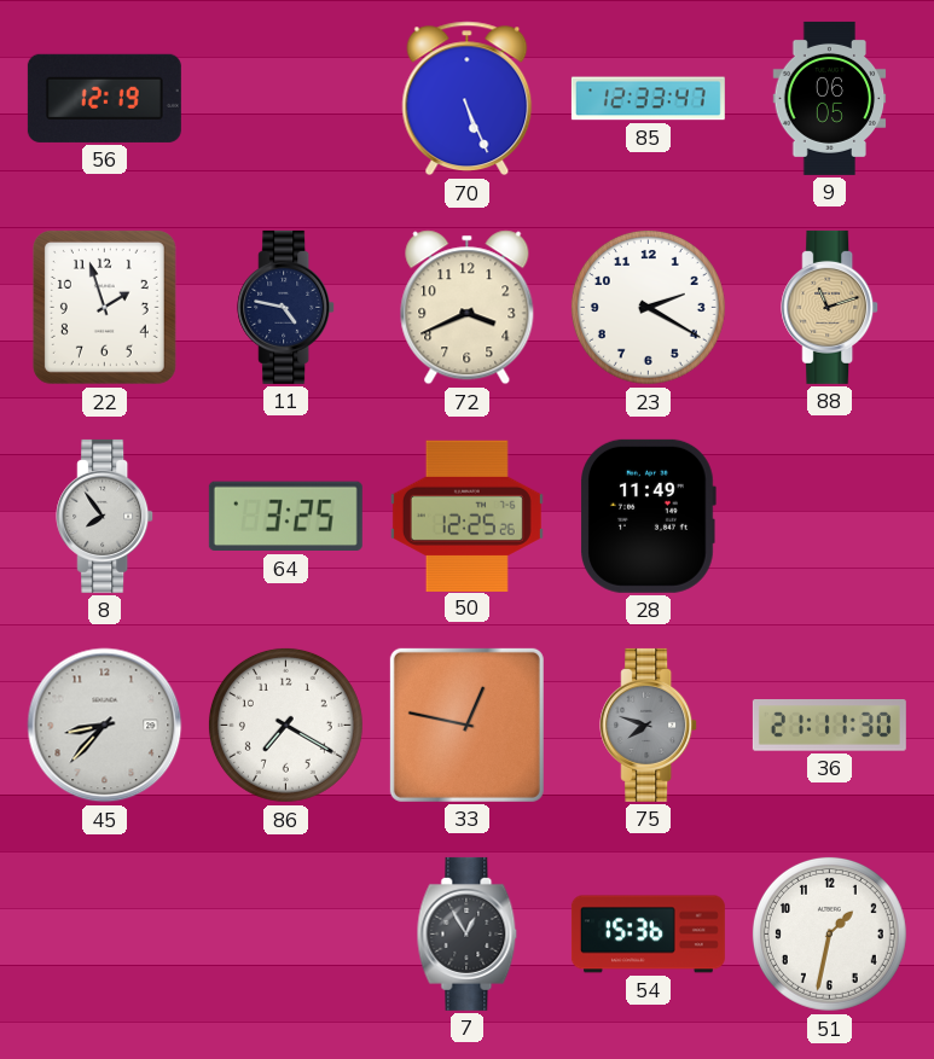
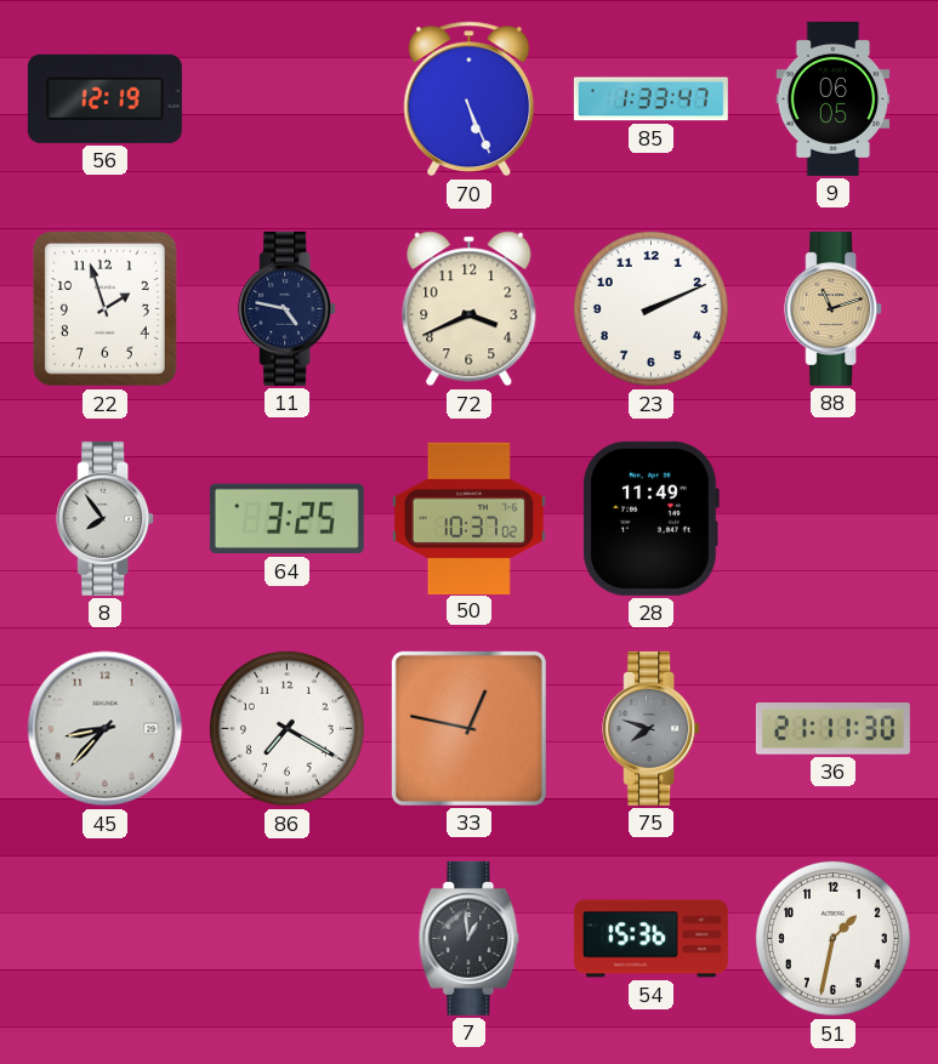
85: 12:33 -> 1:33 (650, 99)
23: 2:20 -> 2:11 (650, 308)
50: 12:25 -> 10:37 (468, 518)
7: 12:55 -> 12:59 (470, 938)
